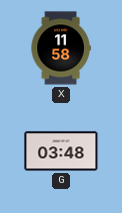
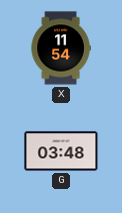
X: 11:58 -> 11:54 (61, 48)
